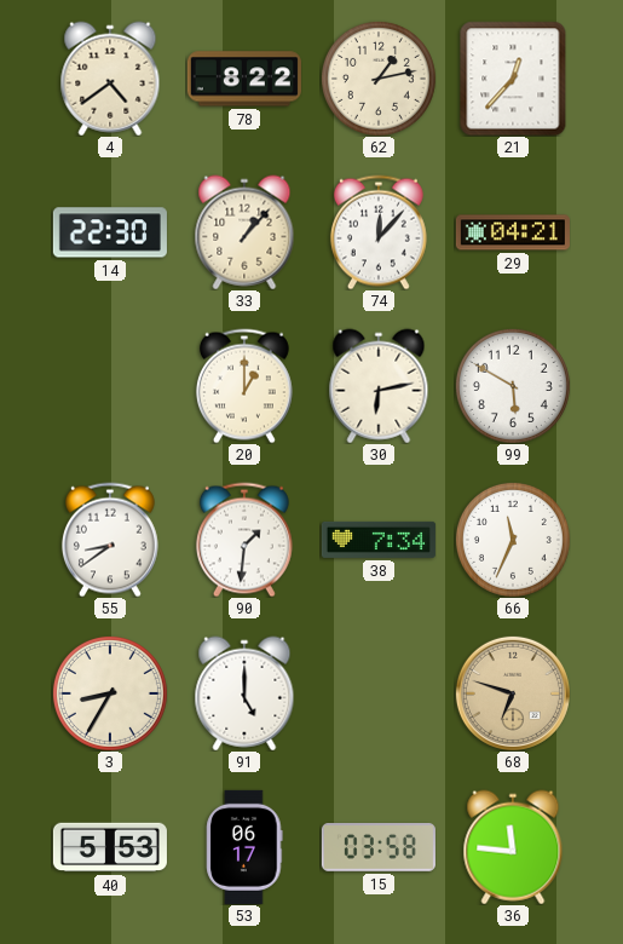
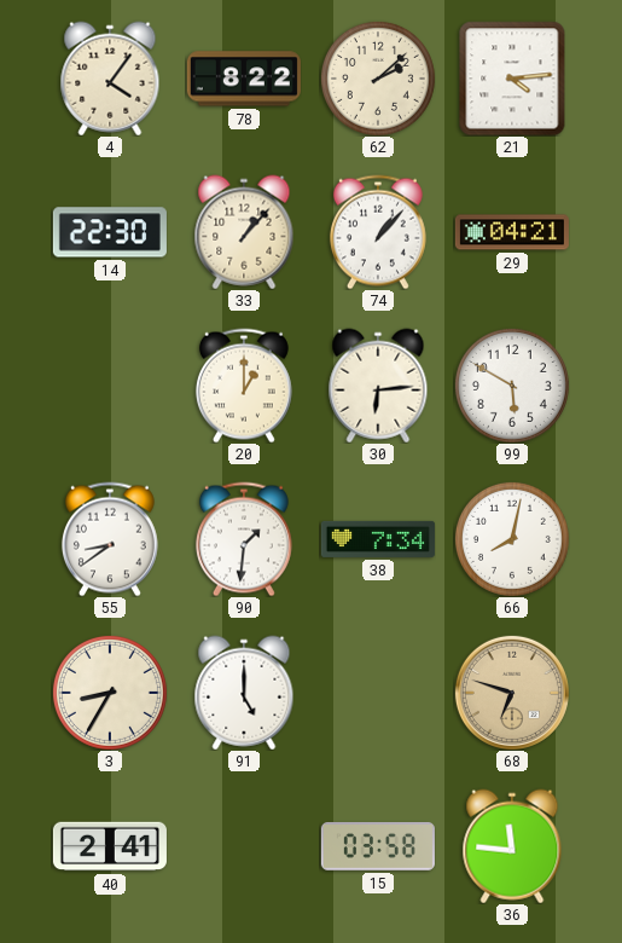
4: 4:39 -> 4:06 (110, 79)
62: 1:13 -> 2:08 (378, 79)
21: 12:37 -> 4:14 (512, 79)
74: 12:07 -> 1:07 (378, 232)
30: 6:13 -> 6:14 (378, 386)
66: 11:34 -> 8:02 (512, 539)
40: 5:53 -> 2:41 (110, 846)
53: 06:17 -> none (244, 847)
